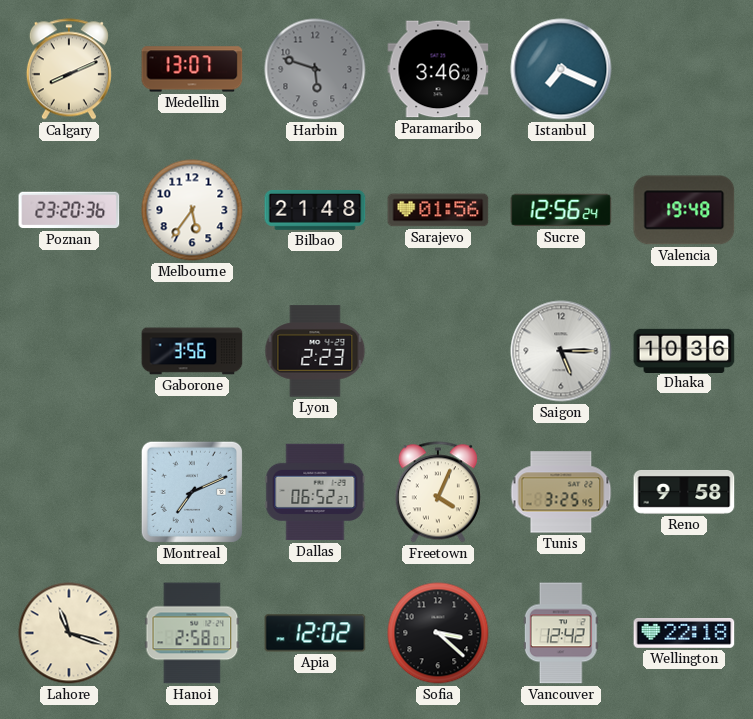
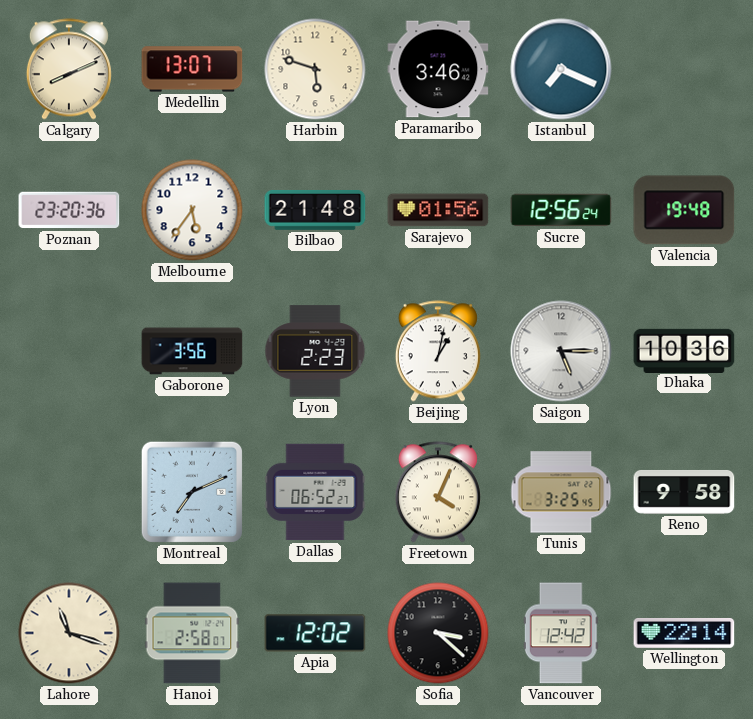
Harbin dial: grey -> cream (315, 69)
Beijing: none -> 1:02 (438, 351)
Wellington: 22:18 -> 22:14 (684, 634)
